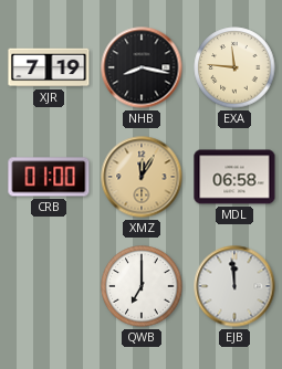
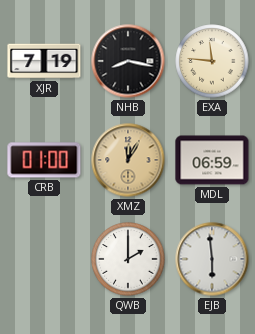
MDL: 06:58 -> 06:59 (212, 160)
QWB: 7:00 -> 2:00 (128, 259)
EJB: 11:59 -> 5:59 (212, 259)
